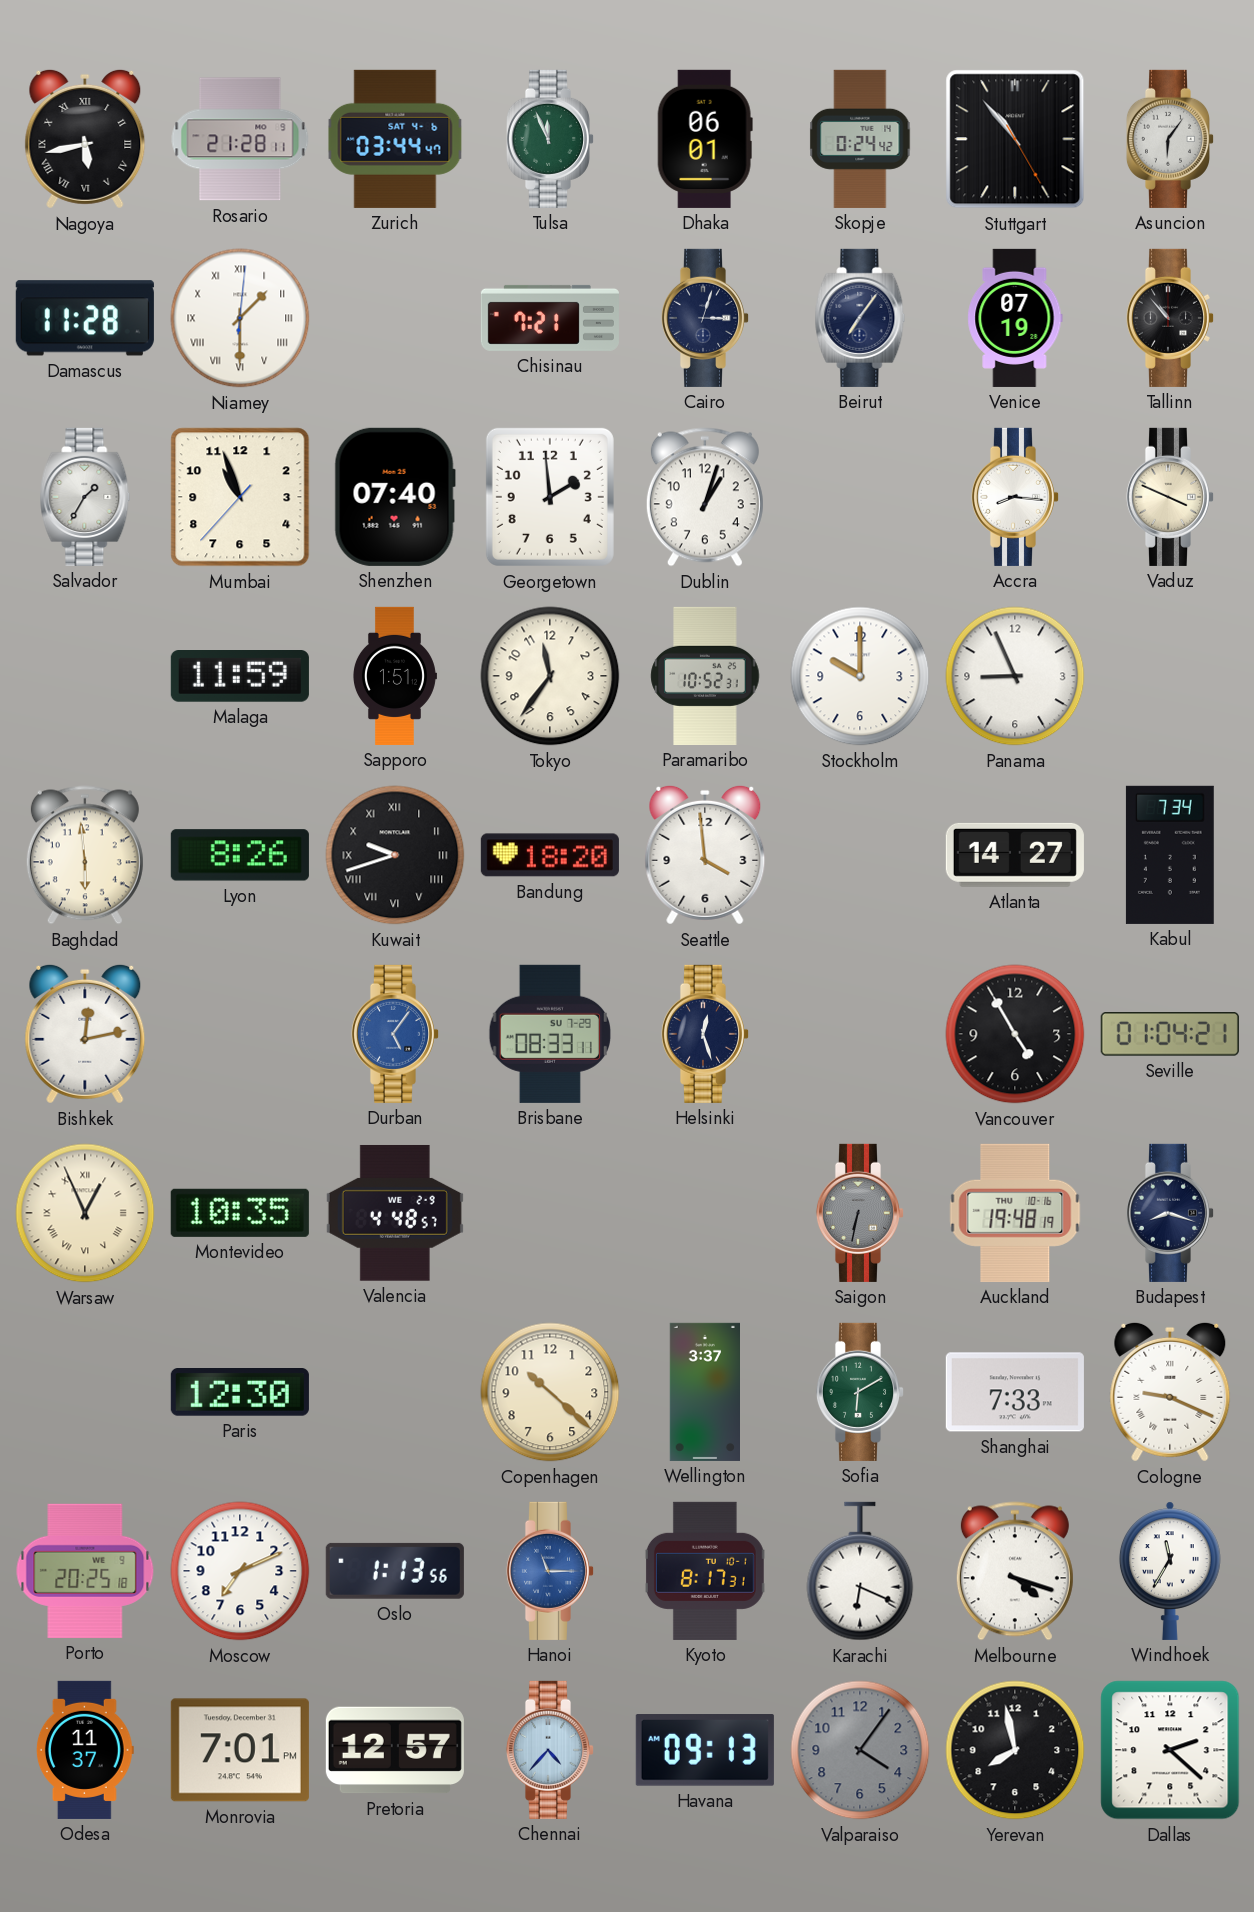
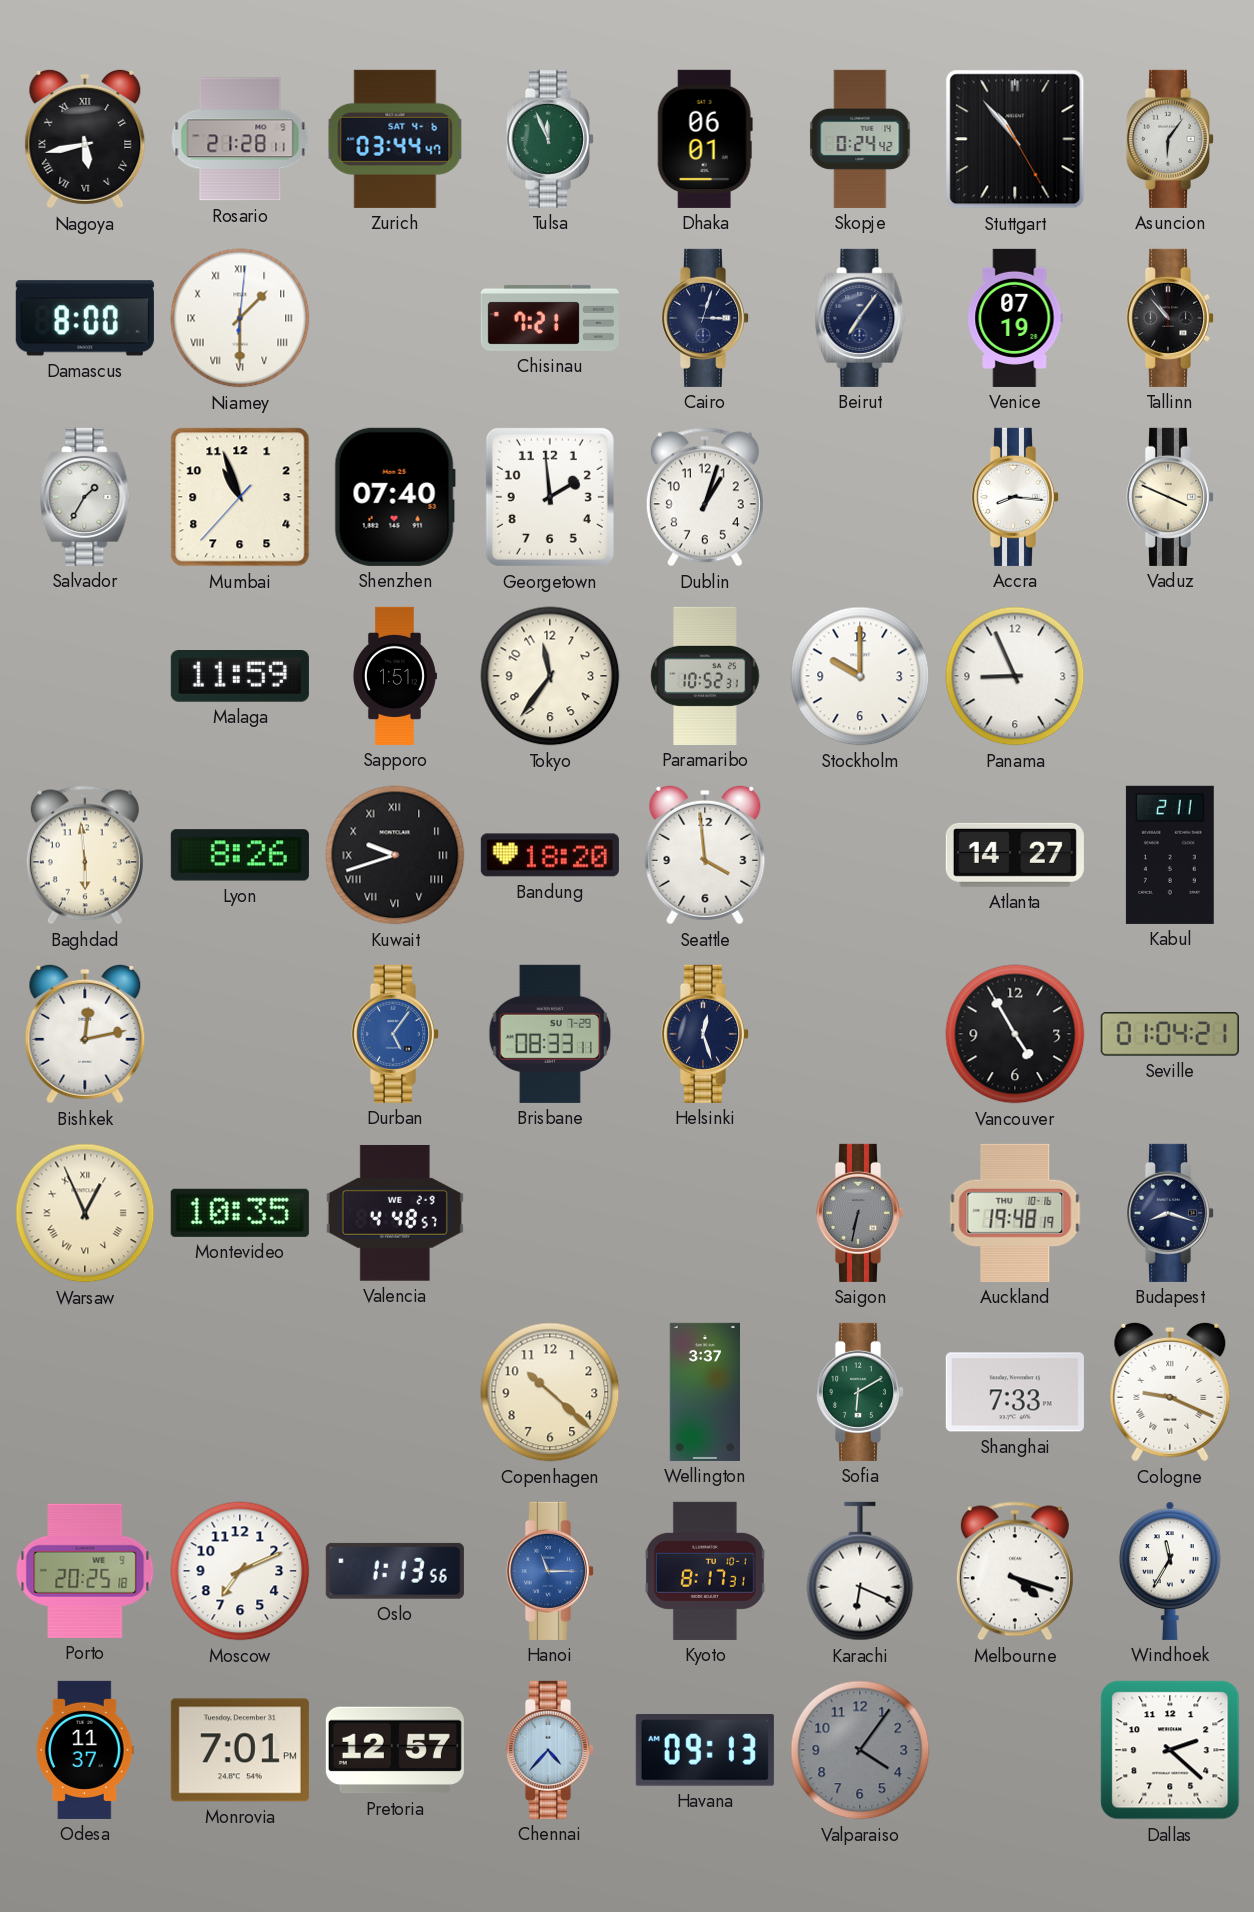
Damascus: 11:28 -> 8:00 (85, 318)
Kabul: 7:34 -> 2:11 (1170, 855)
Paris: 12:30 -> none (240, 1393)
Yerevan: 7:58 -> none (1015, 1750)
